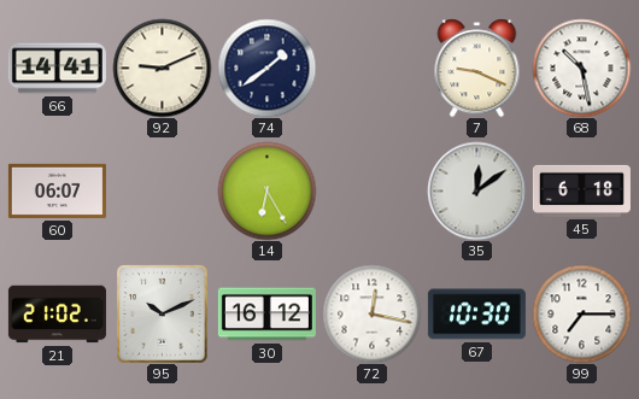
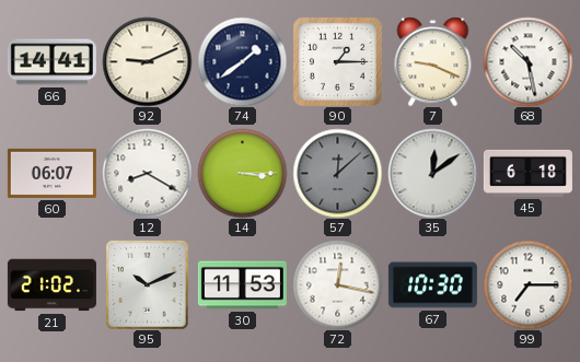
90: none -> 1:15 (337, 61)
12: none -> 8:20 (147, 173)
14: 6:25 -> 3:15 (242, 173)
57: none -> 12:08 (337, 173)
30: 16:12 -> 11:53 (242, 285)
